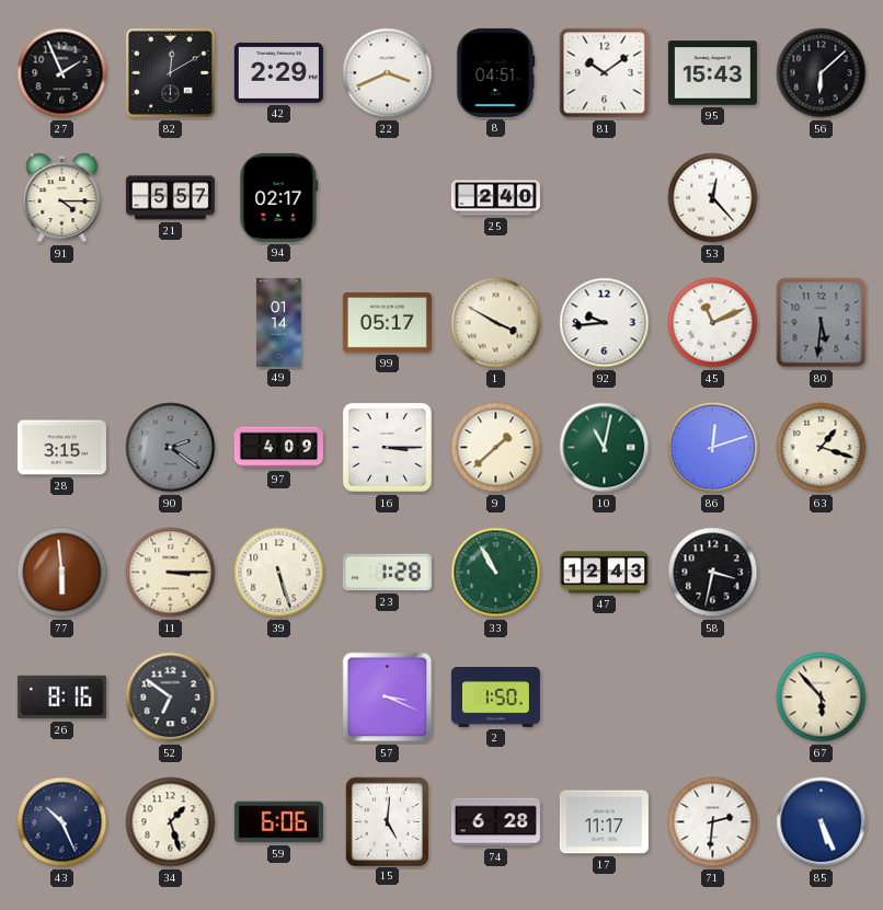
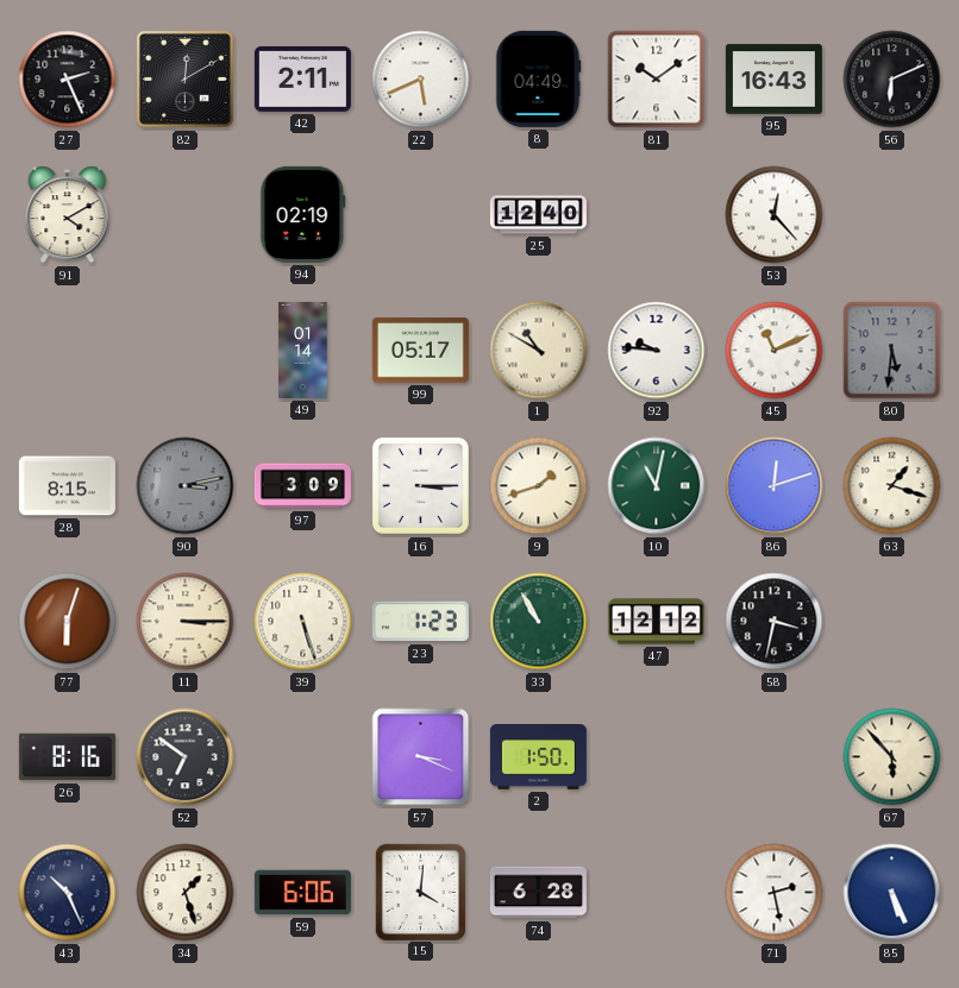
27: 1:56 -> 2:26 (68, 80)
42: 2:29 -> 2:11 (302, 78)
22: 3:41 -> 5:41 (421, 80)
8: 04:51 -> 04:49 (539, 78)
95: 15:43 -> 16:43 (773, 80)
56: 6:08 -> 6:11 (892, 80)
91: 4:15 -> 4:10 (68, 215)
21: 5:57 -> none (170, 198)
94: 02:17 -> 02:19 (303, 214)
25: 2:40 -> 12:40 (538, 215)
1: 3:50 -> 10:50 (539, 351)
92: 9:44 -> 9:46 (657, 351)
28: 3:15 -> 8:15 (67, 486)
90: 2:21 -> 3:13 (186, 486)
97: 4:09 -> 3:09 (302, 486)
9: 1:38 -> 1:42 (539, 486)
77: 5:59 -> 6:03 (68, 622)
23: 1:28 -> 1:23 (420, 622)
47: 12:43 -> 12:12 (656, 622)
15: 5:01 -> 4:01 (420, 892)
17: 11:17 -> none (604, 822)
71: 2:31 -> 2:28 (775, 893)
